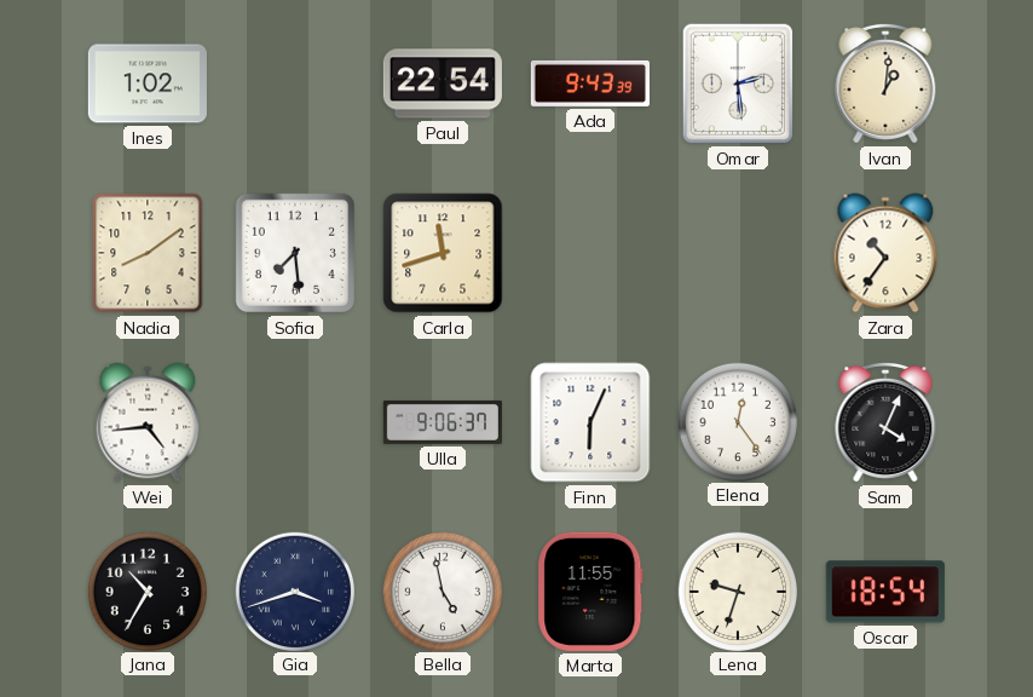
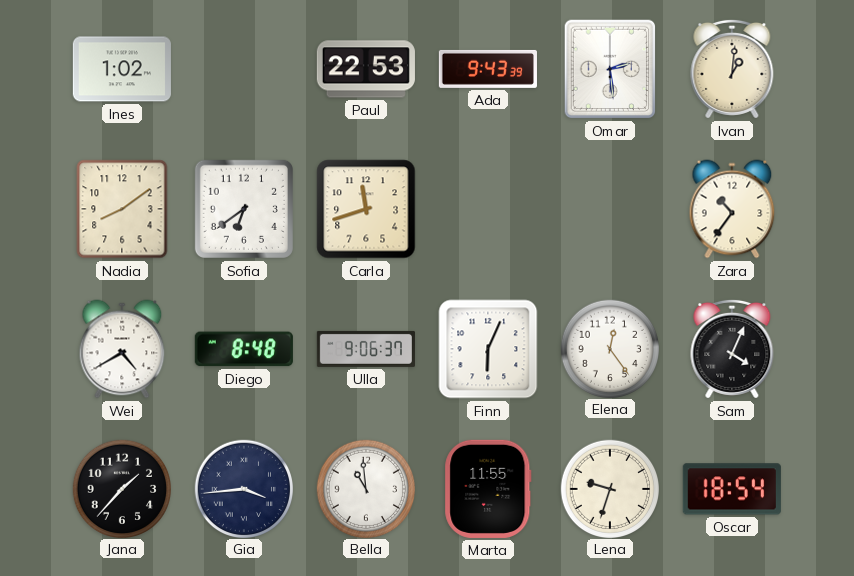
Paul: 22:54 -> 22:53 (366, 69)
Sofia: 7:29 -> 6:39 (244, 209)
Wei: 4:44 -> 4:40 (122, 349)
Diego: none -> 8:48 (244, 349)
Jana: 10:35 -> 1:37 (121, 488)
Gia: 3:42 -> 3:44 (243, 488)
Bella: 4:58 -> 10:59 (365, 488)
